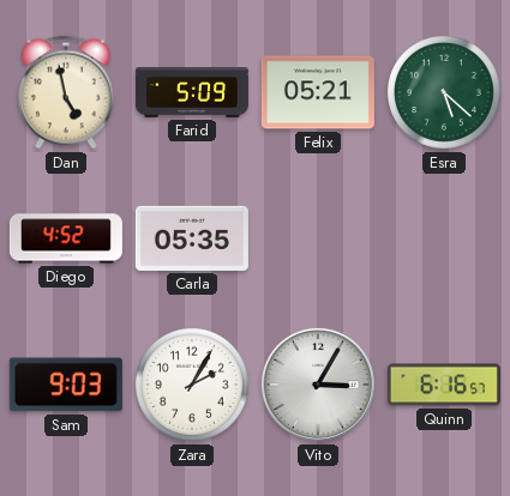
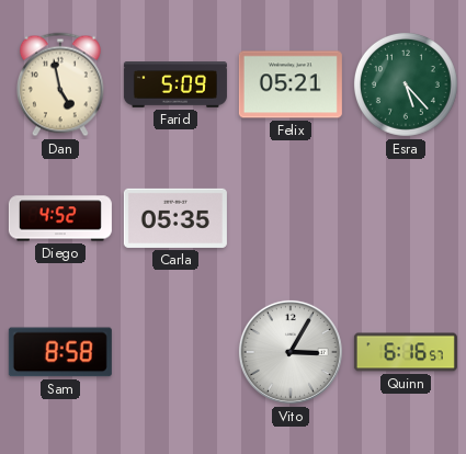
Esra: 5:22 -> 5:23 (406, 84)
Sam: 9:03 -> 8:58 (60, 352)
Zara: 2:05 -> none (192, 385)
